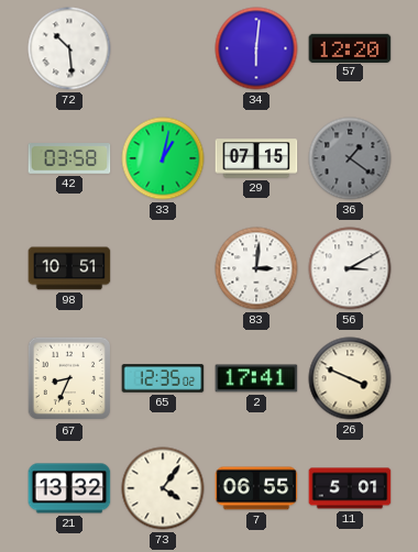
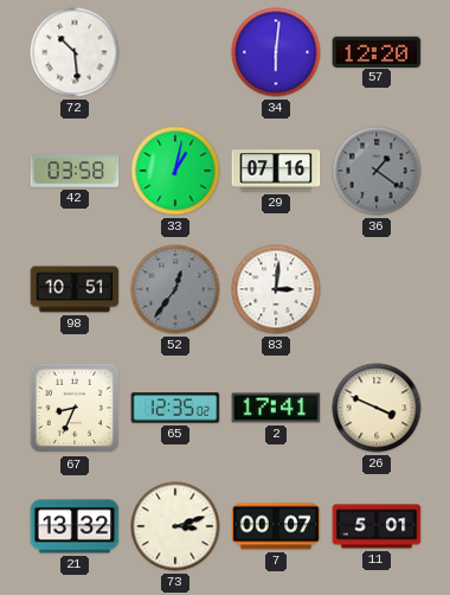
29: 07:15 -> 07:16 (276, 171)
52: none -> 12:36 (175, 289)
56: 3:10 -> none (350, 268)
73: 4:06 -> 3:12 (175, 526)
7: 06:55 -> 00:07 (276, 526)
